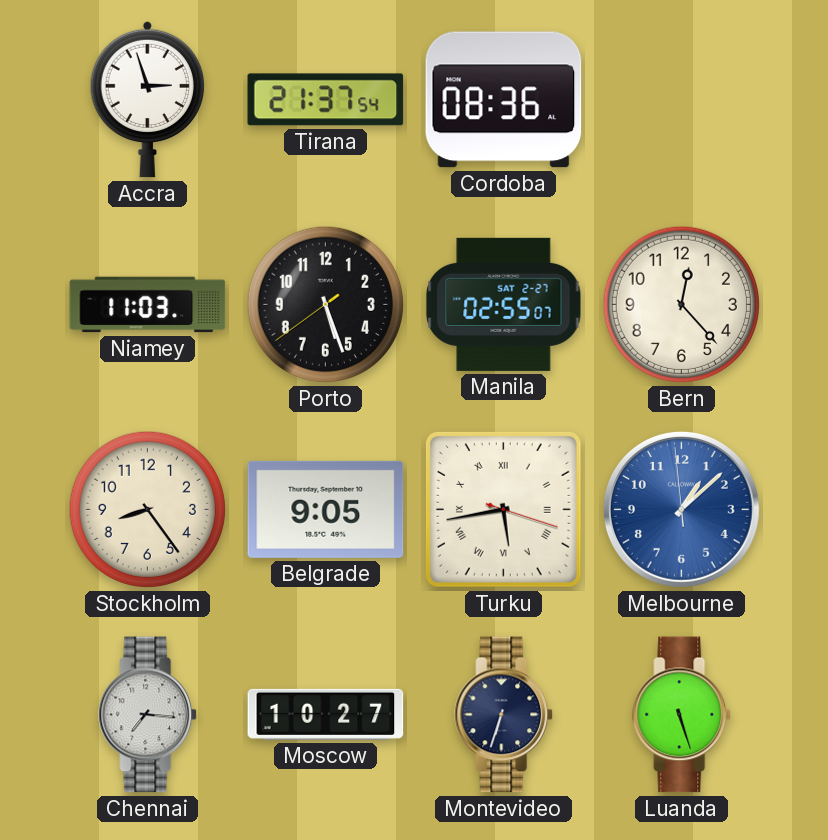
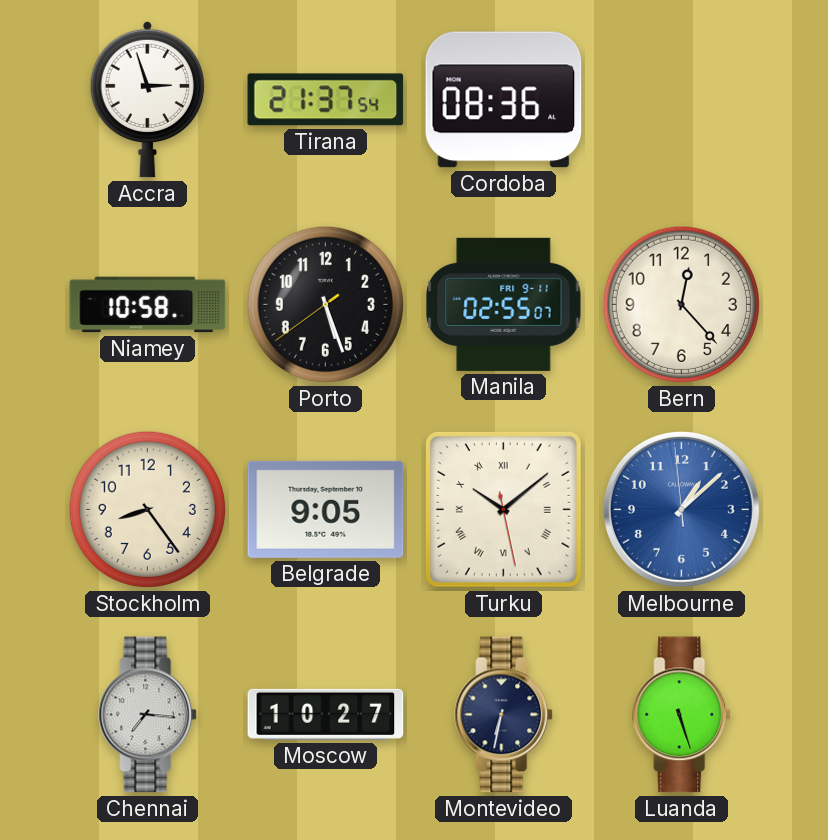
Niamey: 11:03 -> 10:58 (148, 305)
Manila date: SAT 2-27 -> FRI 9-11 (504, 304)
Turku: 5:43 -> 10:08 (503, 509)
Montevideo: 6:33 -> 6:32 (504, 715)
